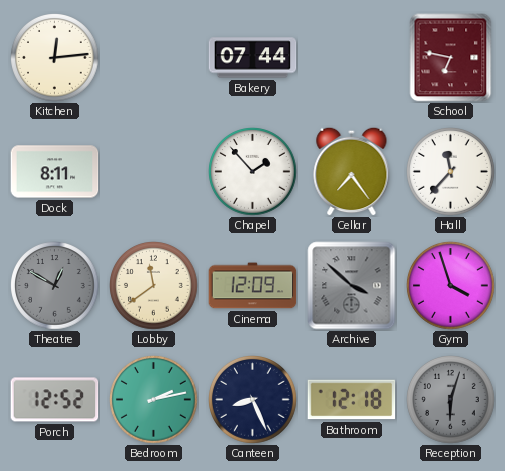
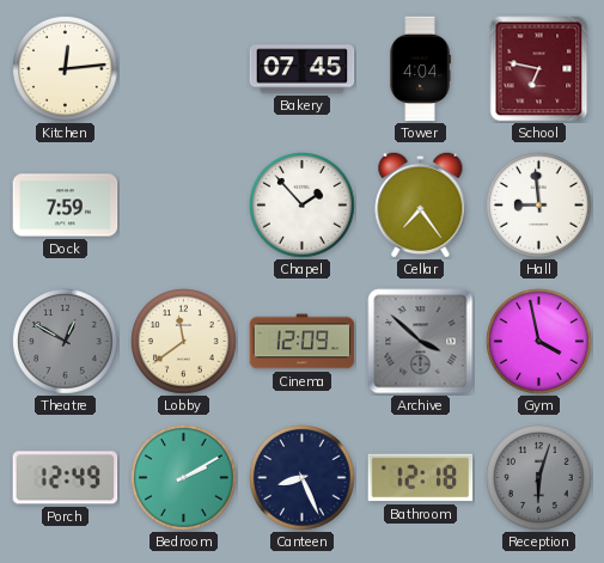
Bakery: 07:44 -> 07:45 (303, 69)
Tower: none -> 4:04 (420, 69)
Dock: 8:11 -> 7:59 (66, 206)
Hall: 11:37 -> 8:59 (539, 206)
Gym: 3:57 -> 3:58 (539, 342)
Porch: 12:52 -> 12:49 (66, 478)
Bedroom: 2:13 -> 2:10 (184, 478)
